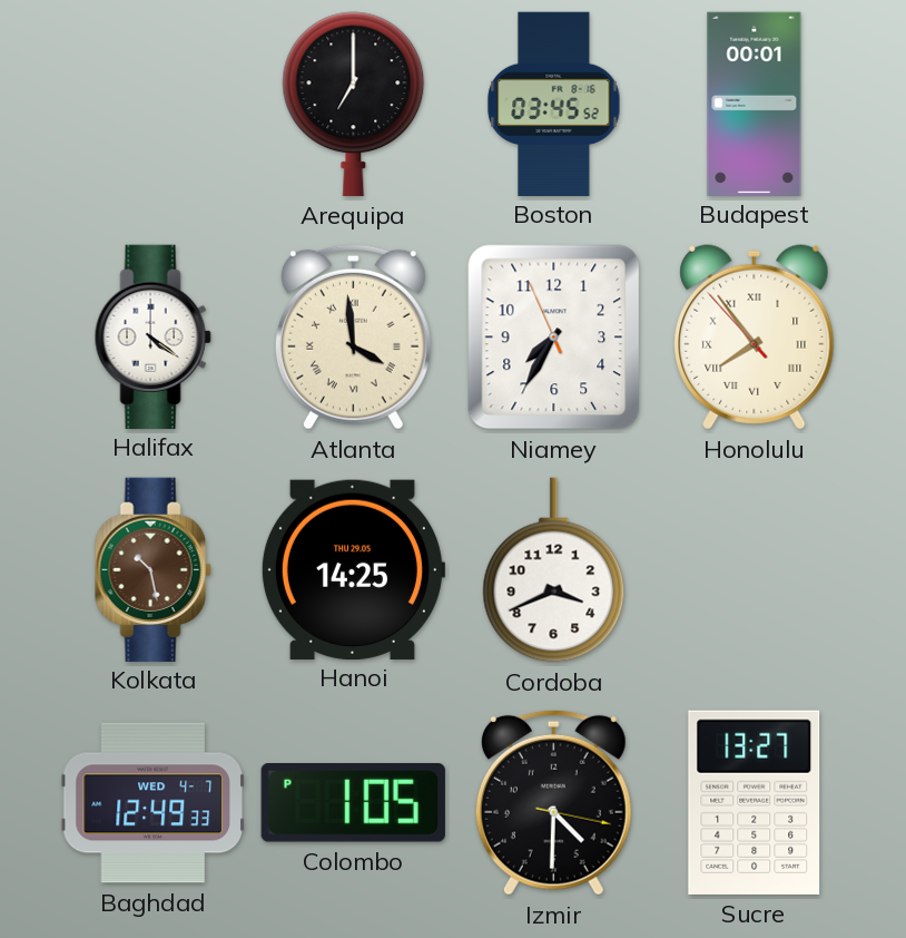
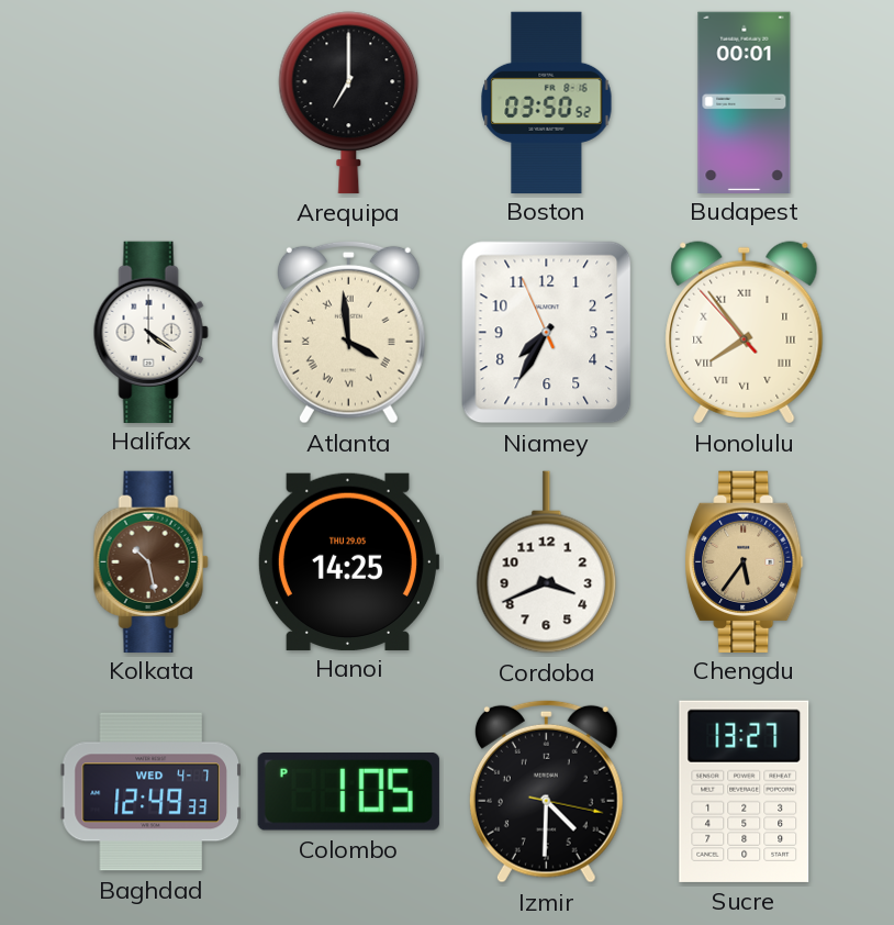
Boston: 03:45 -> 03:50 (547, 102)
Chengdu: none -> 5:36 (745, 561)
